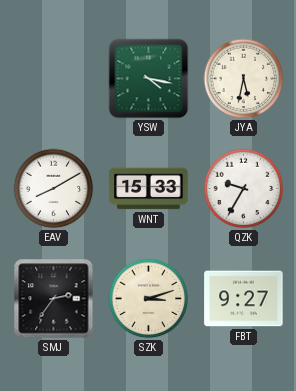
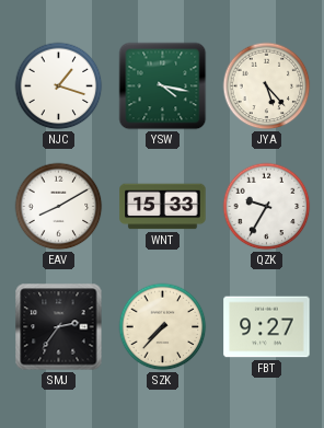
NJC: none -> 1:18 (59, 86)
JYA: 5:32 -> 5:23 (267, 86)
SZK: 3:12 -> 7:37 (163, 327)
